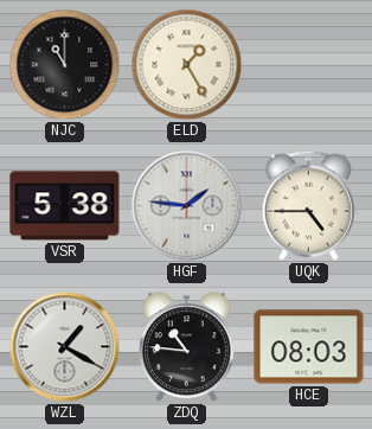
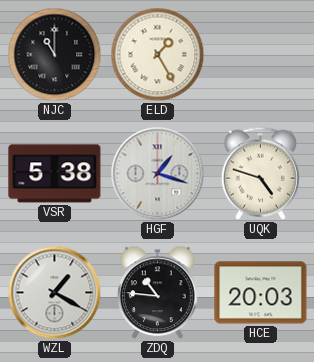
HGF: 1:46 -> 1:18 (158, 174)
UQK: 4:45 -> 4:48 (260, 173)
HCE: 08:03 -> 20:03 (261, 293)
